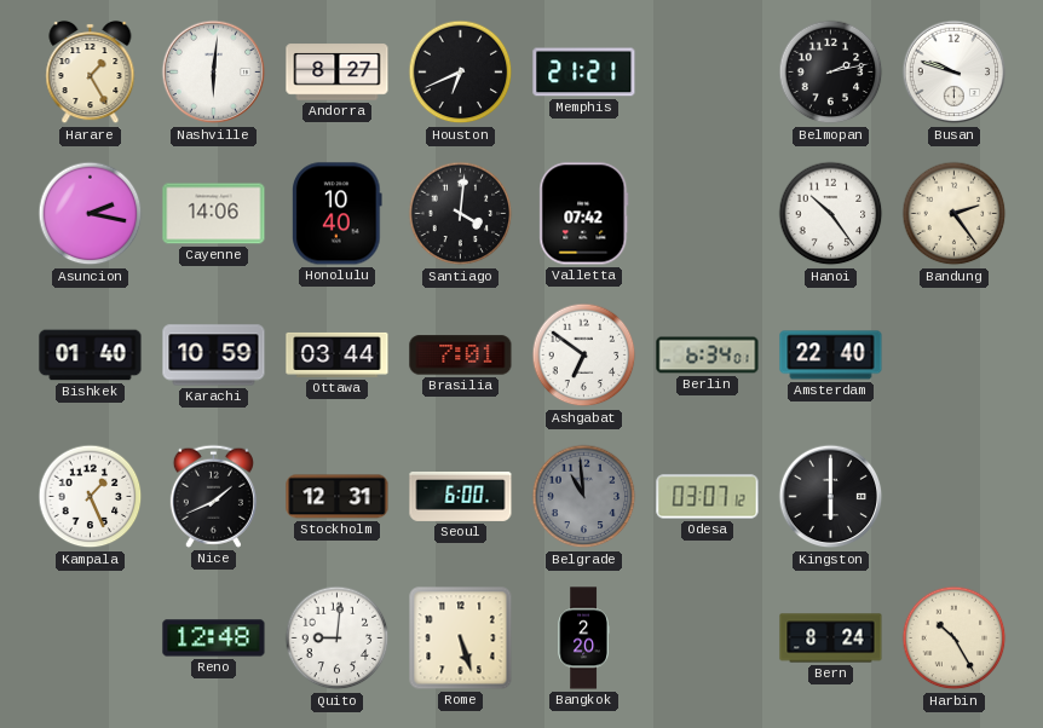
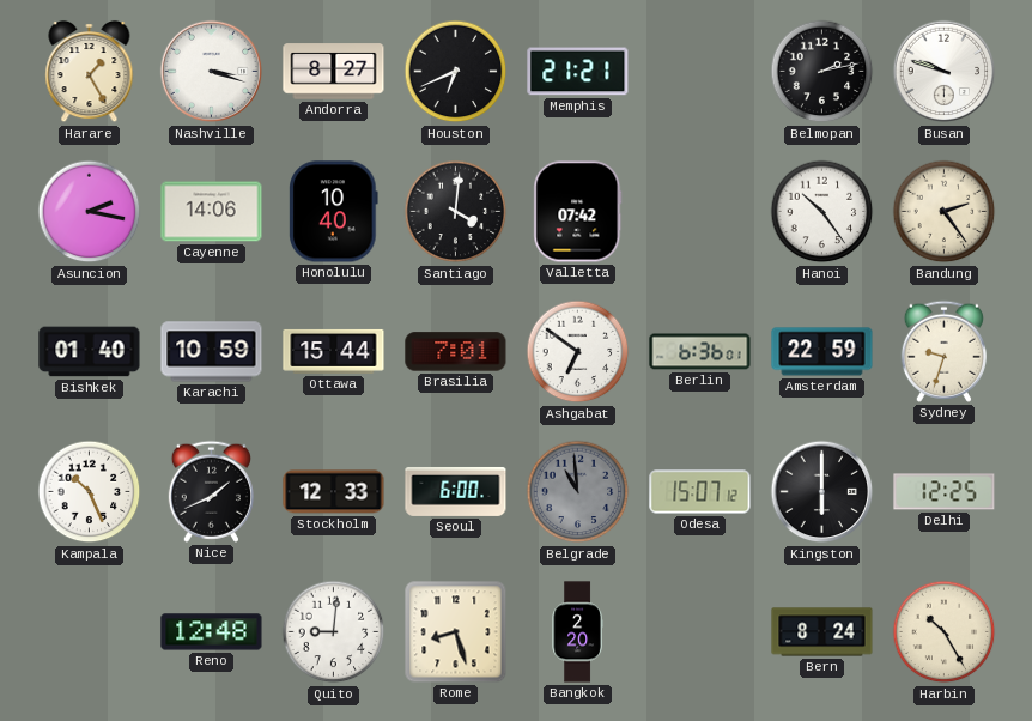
Nashville: 6:01 -> 3:18 (212, 72)
Ottawa: 03:44 -> 15:44 (334, 351)
Berlin: 6:34 -> 6:36 (700, 352)
Amsterdam: 22:40 -> 22:59 (822, 352)
Sydney: none -> 9:33 (943, 351)
Kampala: 1:26 -> 10:26 (90, 492)
Stockholm: 12:31 -> 12:33 (334, 492)
Odesa: 03:07 -> 15:07 (700, 492)
Delhi: none -> 12:25 (945, 492)
Rome: 5:27 -> 8:27 (456, 632)
